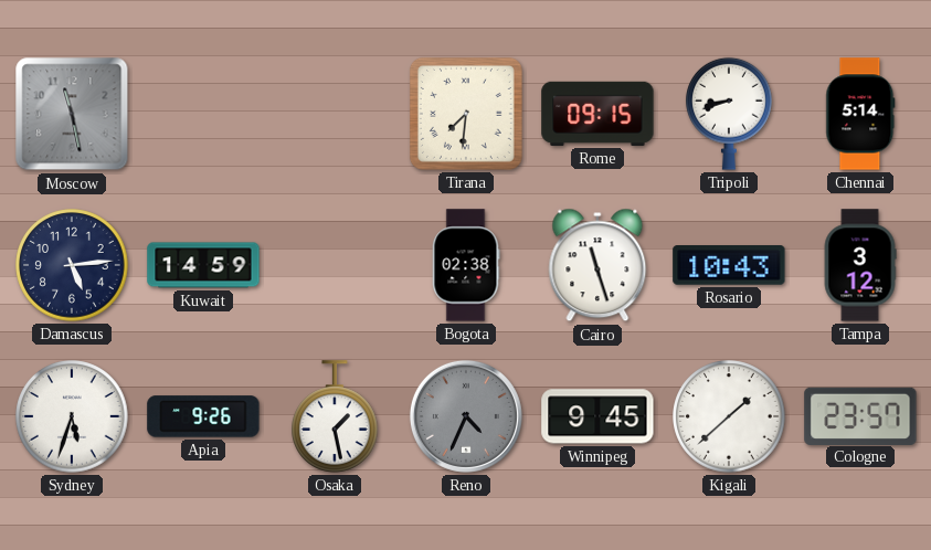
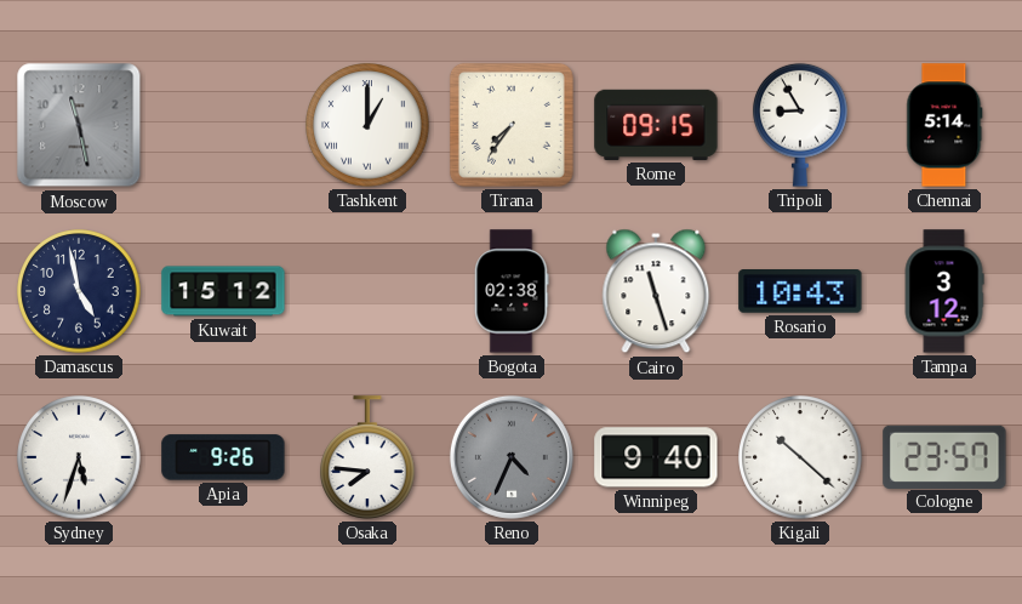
Tashkent: none -> 1:00 (367, 125)
Tirana: 7:31 -> 7:36 (512, 125)
Tripoli: 8:42 -> 8:55 (801, 125)
Damascus: 5:14 -> 4:58 (79, 291)
Kuwait: 14:59 -> 15:12 (223, 291)
Osaka: 1:28 -> 7:46 (369, 457)
Winnipeg: 9:45 -> 9:40 (656, 457)
Kigali: 1:38 -> 10:22 (800, 457)
